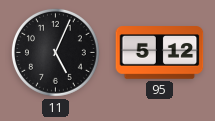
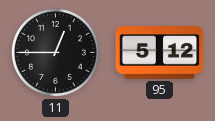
11: 5:04 -> 12:45 (55, 52)
